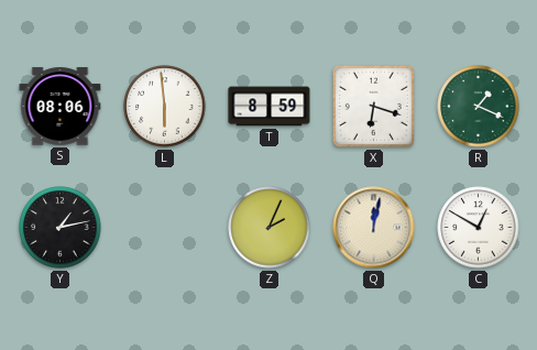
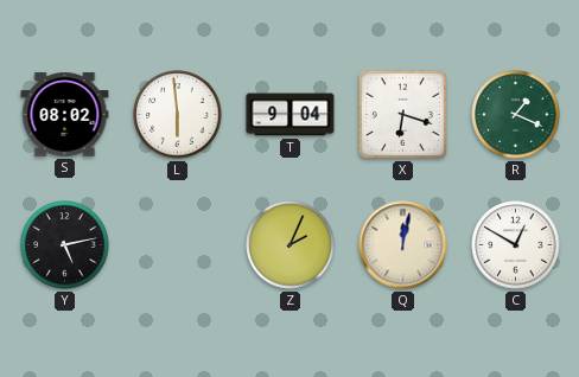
S: 08:06 -> 08:02 (65, 115)
T: 8:59 -> 9:04 (291, 115)
Y: 1:13 -> 5:13 (65, 245)
